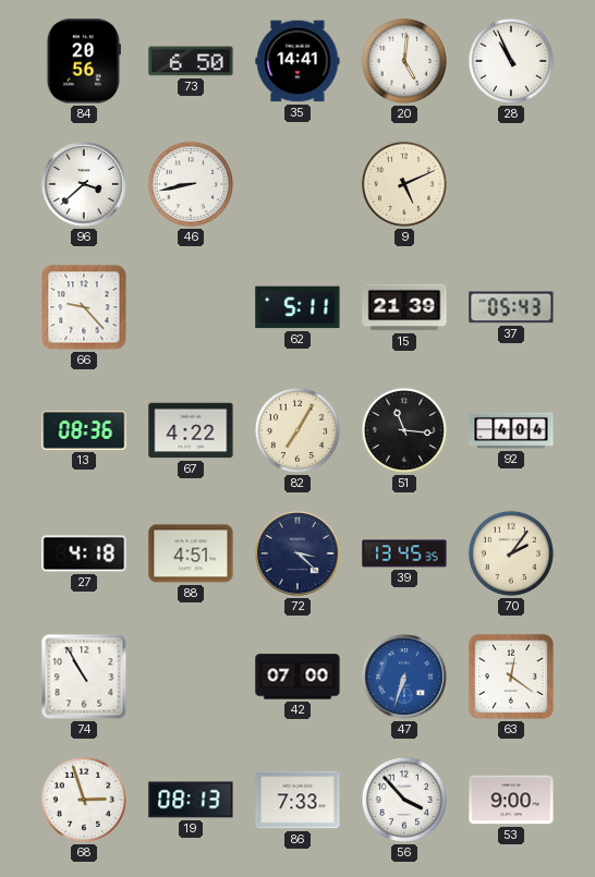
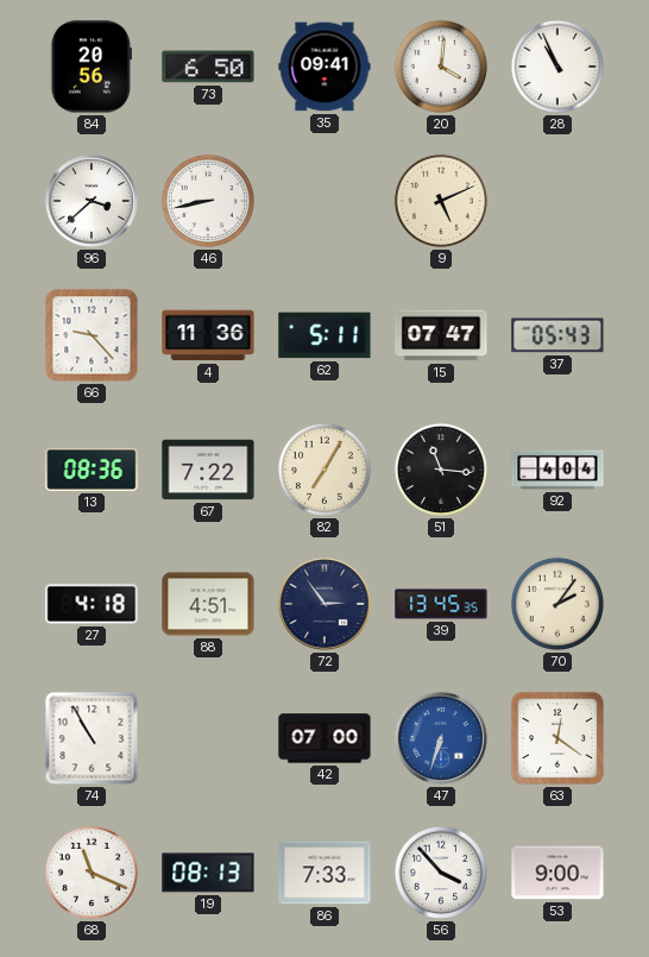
35: 14:41 -> 09:41 (324, 67)
20: 5:01 -> 4:01 (441, 67)
4: none -> 11:36 (208, 335)
15: 21:39 -> 07:47 (441, 335)
67: 4:22 -> 7:22 (208, 470)
72: 3:22 -> 2:54 (326, 605)
68: 2:57 -> 11:19 (92, 873)
